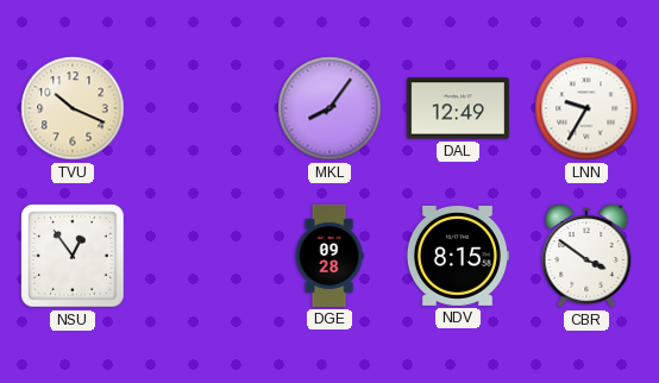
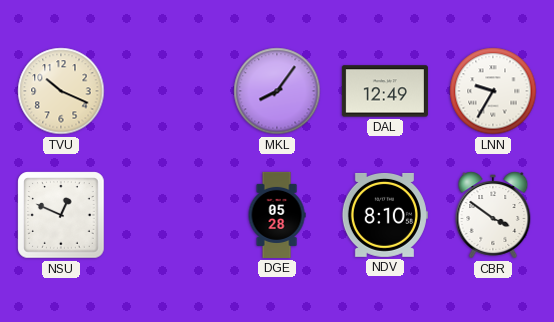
NSU: 12:54 -> 12:49 (61, 215)
DGE: 09:28 -> 05:28 (277, 215)
NDV: 8:15 -> 8:10 (385, 215)
